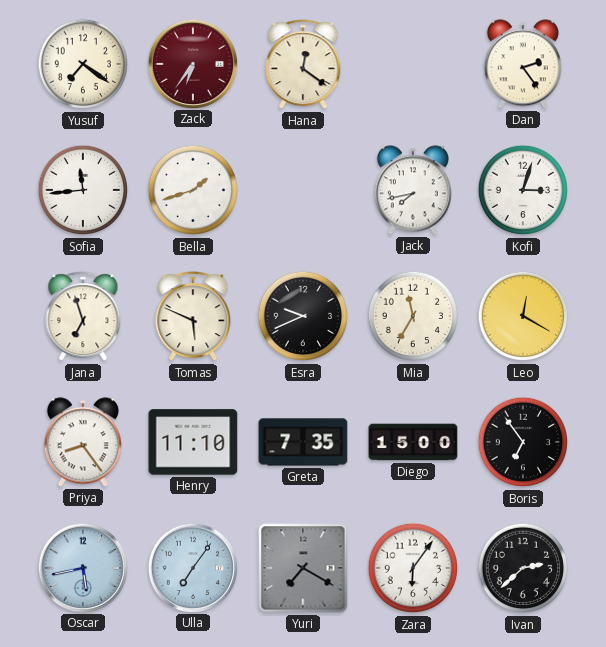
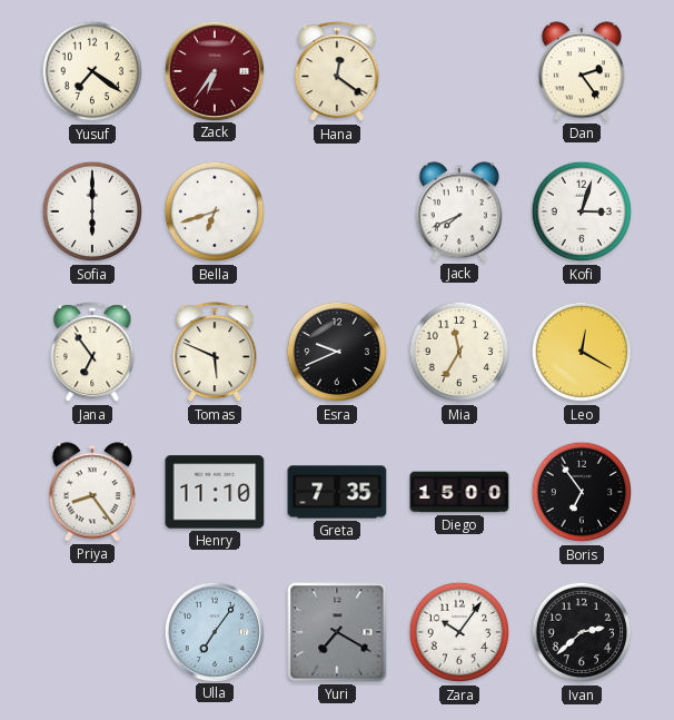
Sofia: 11:44 -> 6:00 (92, 211)
Bella: 1:42 -> 6:42 (215, 211)
Jack: 7:43 -> 7:41 (459, 211)
Jana: 6:57 -> 6:54 (92, 353)
Oscar: 5:43 -> none (82, 567)
Zara: 6:06 -> 10:06 (459, 632)
